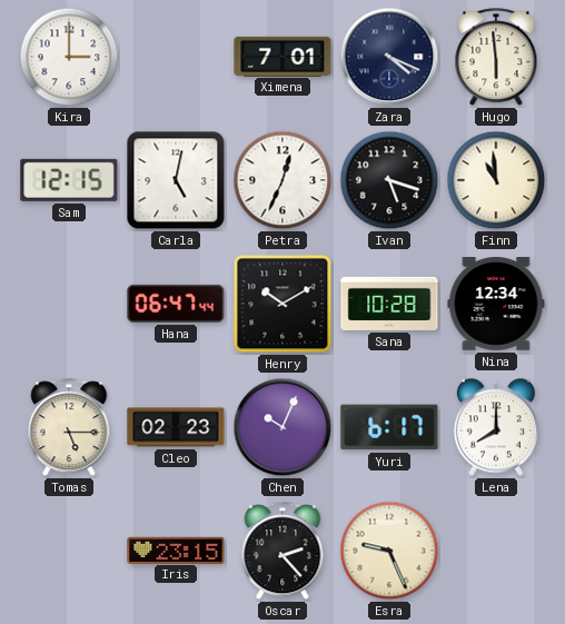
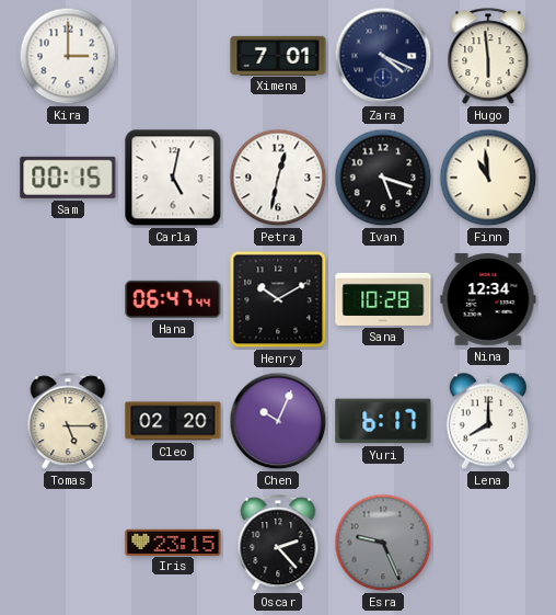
Sam: 12:15 -> 00:15 (68, 178)
Petra: 12:34 -> 12:32 (278, 178)
Cleo: 02:23 -> 02:20 (173, 421)
Esra dial: cream -> grey (383, 543)
